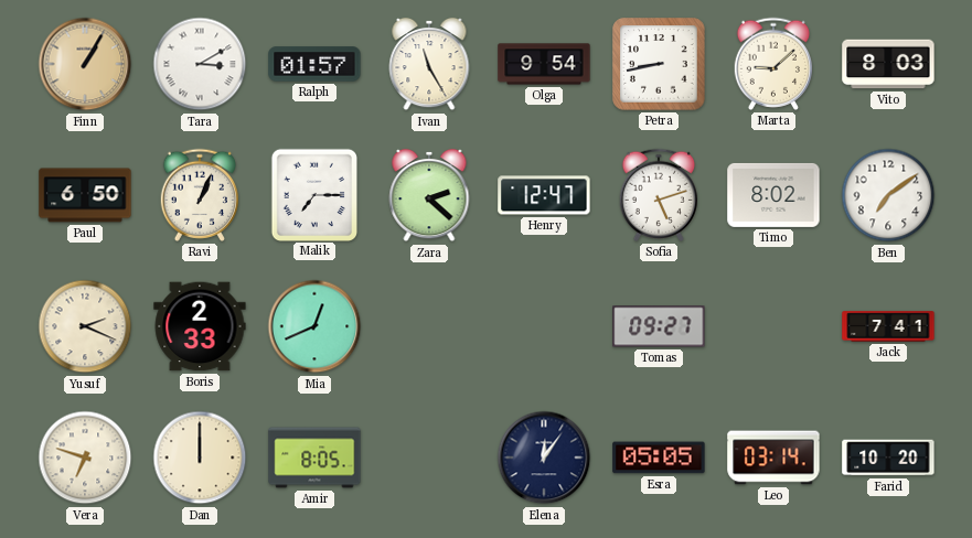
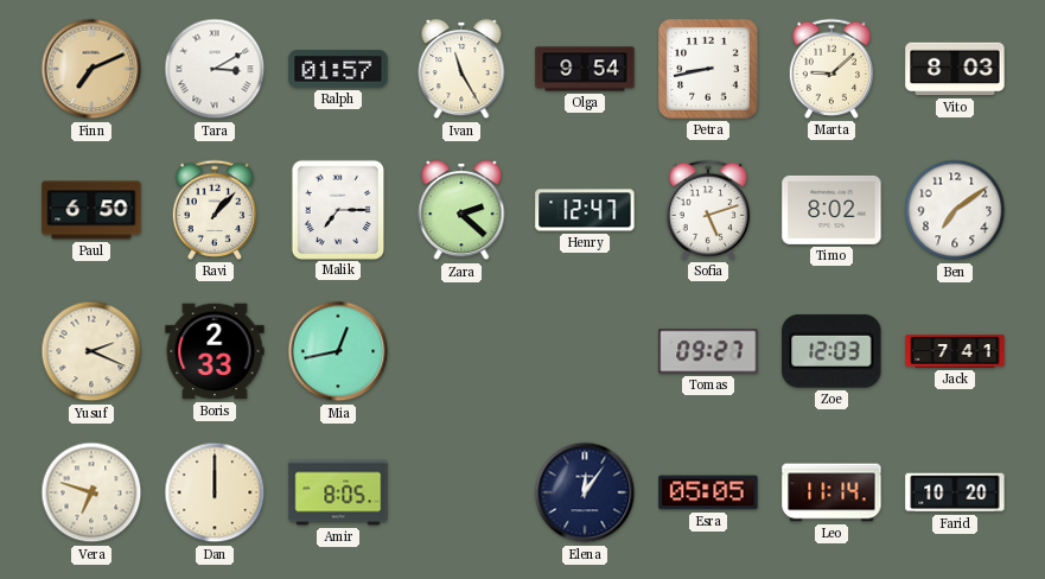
Finn: 1:05 -> 7:11 (91, 69)
Ravi: 1:04 -> 1:07 (214, 210)
Mia: 12:41 -> 12:43 (338, 351)
Zoe: none -> 12:03 (831, 351)
Leo: 03:14 -> 11:14 (831, 492)
